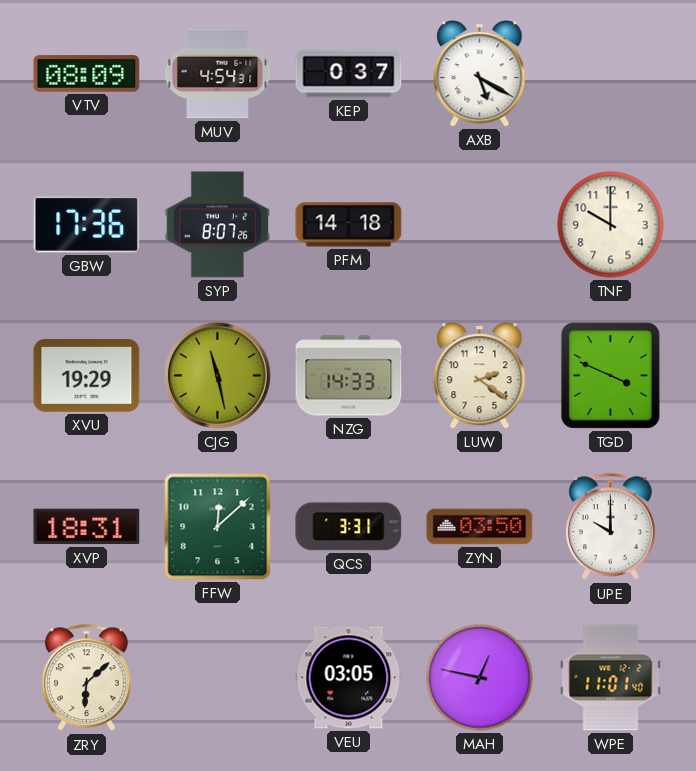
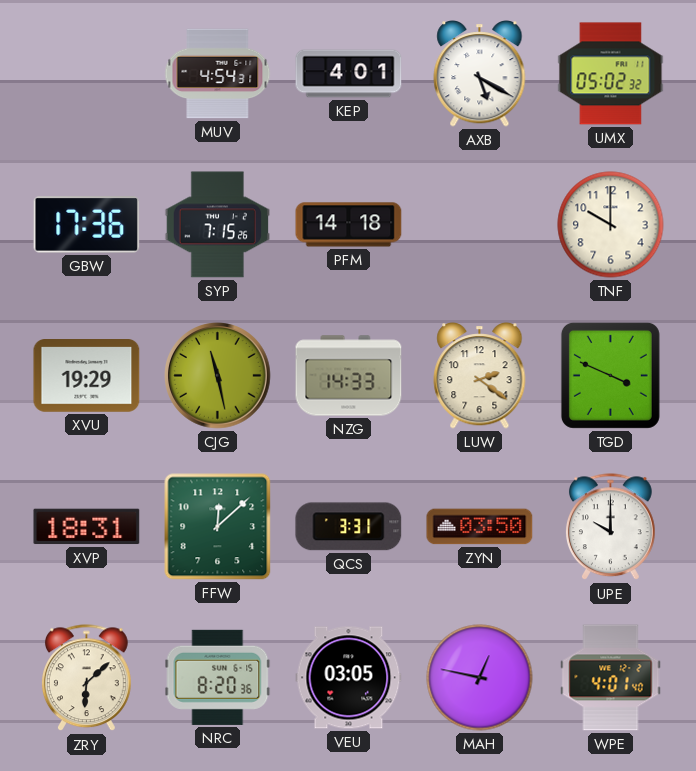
VTV: 08:09 -> none (87, 74)
KEP: 0:37 -> 4:01 (349, 74)
UMX: none -> 05:02 (611, 74)
SYP: 8:07 -> 7:15 (217, 225)
NRC: none -> 8:20 (218, 677)
WPE: 11:01 -> 4:01 (611, 678)
